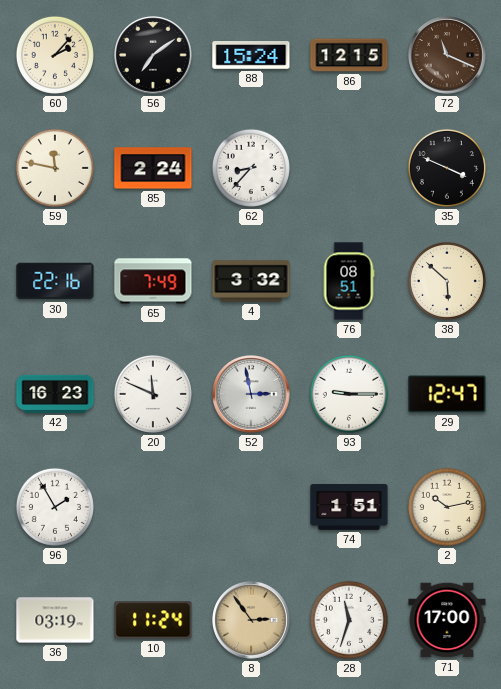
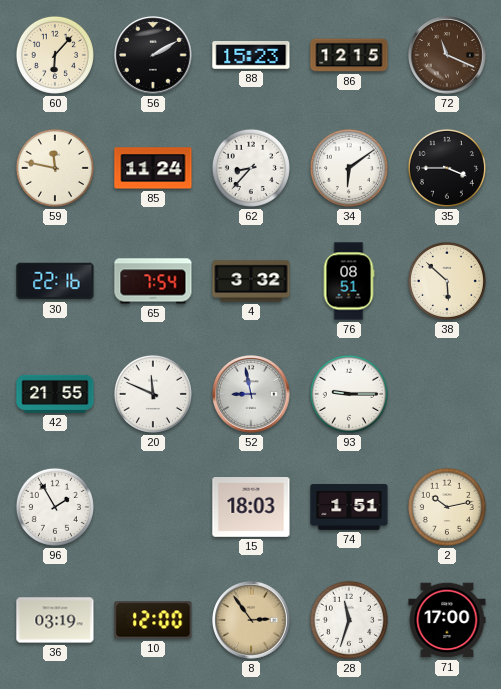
60: 2:07 -> 6:07 (55, 55)
56: 7:09 -> 2:10 (153, 55)
88: 15:24 -> 15:23 (251, 55)
85: 2:24 -> 11:24 (153, 168)
34: none -> 6:09 (349, 168)
35: 3:49 -> 3:45 (447, 168)
65: 7:49 -> 7:54 (153, 281)
42: 16:23 -> 21:55 (55, 394)
52: 2:58 -> 8:58 (251, 394)
29: 12:47 -> none (447, 394)
15: none -> 18:03 (251, 508)
10: 11:24 -> 12:00 (153, 620)
